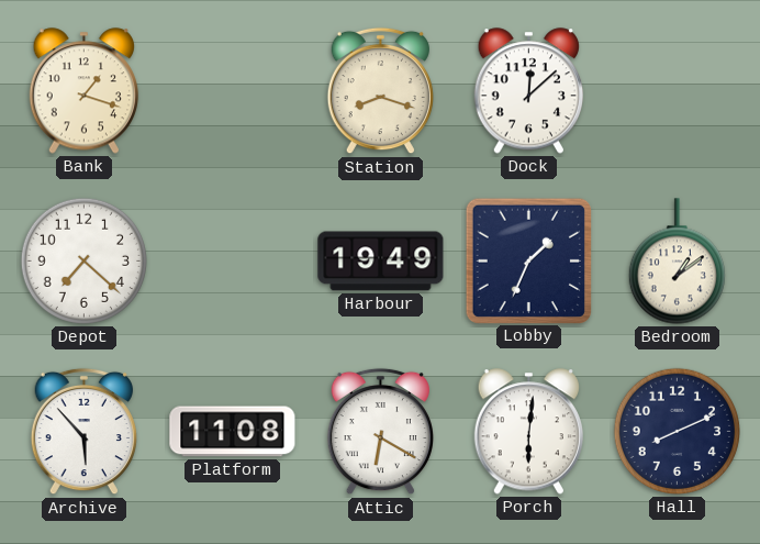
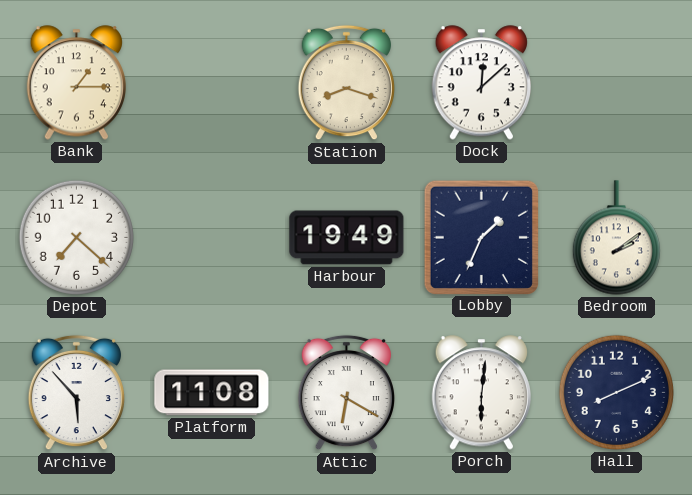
Bank: 1:18 -> 1:15 (76, 83)
Bedroom: 1:09 -> 2:09 (616, 238)
